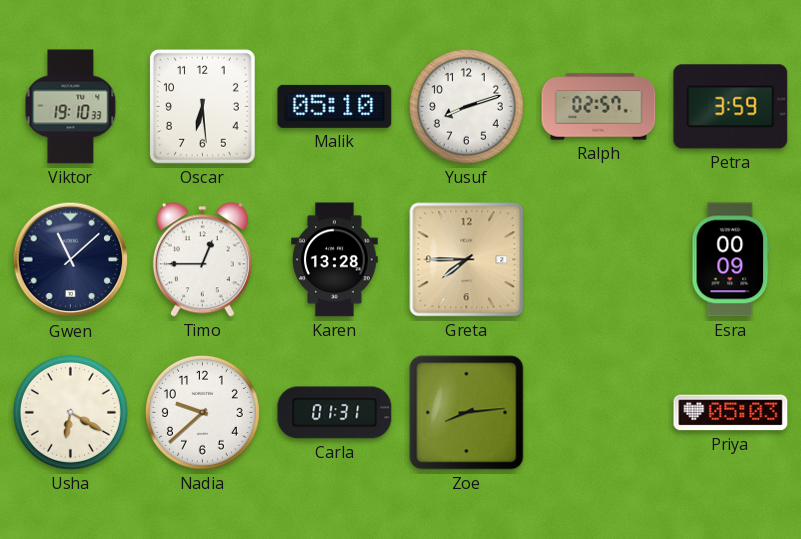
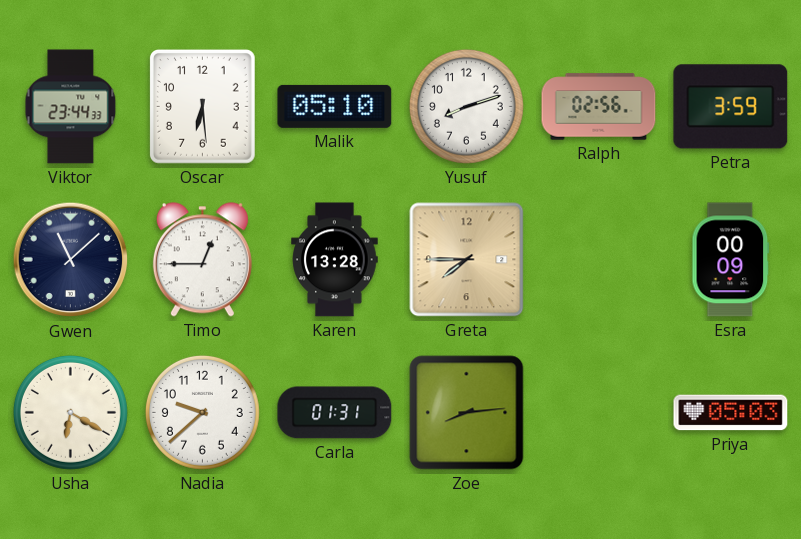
Viktor: 19:10 -> 23:44 (71, 107)
Ralph: 02:57 -> 02:56 (599, 107)
